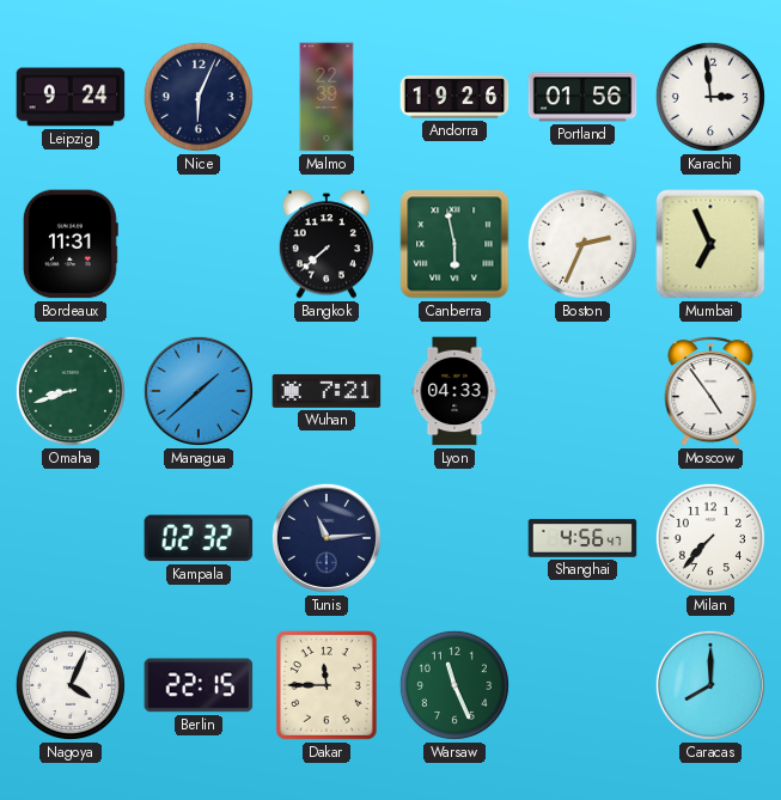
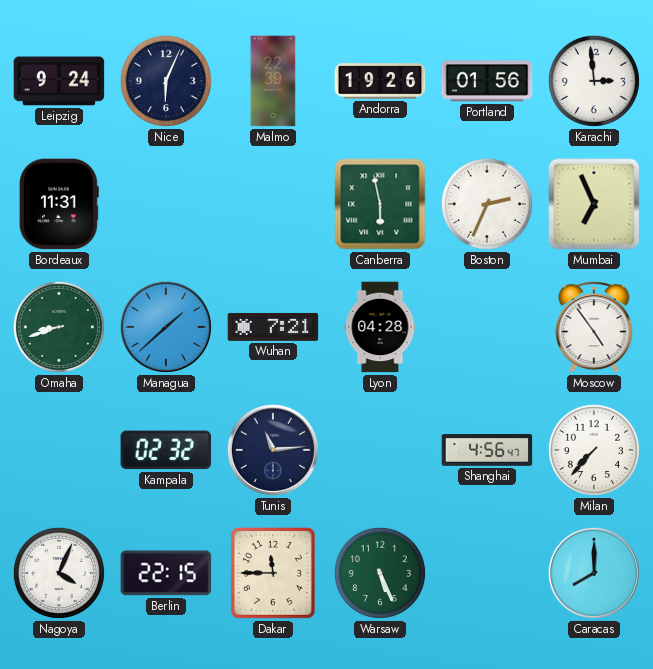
Bangkok: 7:38 -> none (327, 244)
Lyon: 04:33 -> 04:28 (380, 327)
Warsaw: 11:26 -> 5:26 (380, 573)
